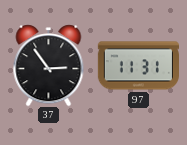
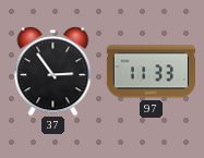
97: 11:31 -> 11:33 (151, 72)
